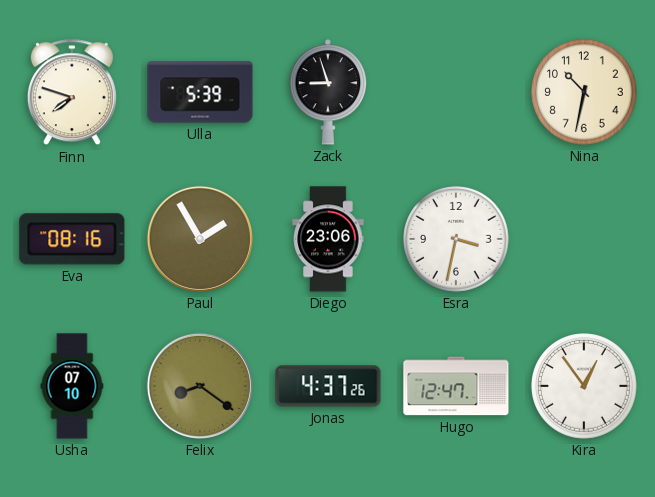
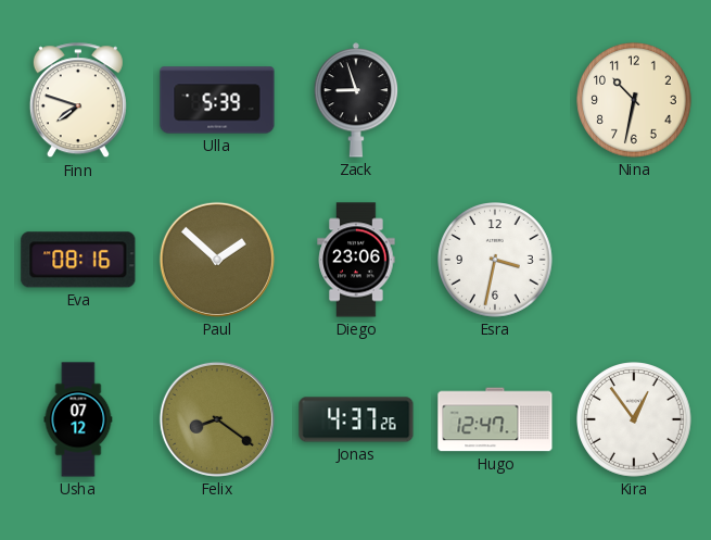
Paul: 1:55 -> 1:52 (217, 260)
Usha: 07:10 -> 07:12 (78, 419)
